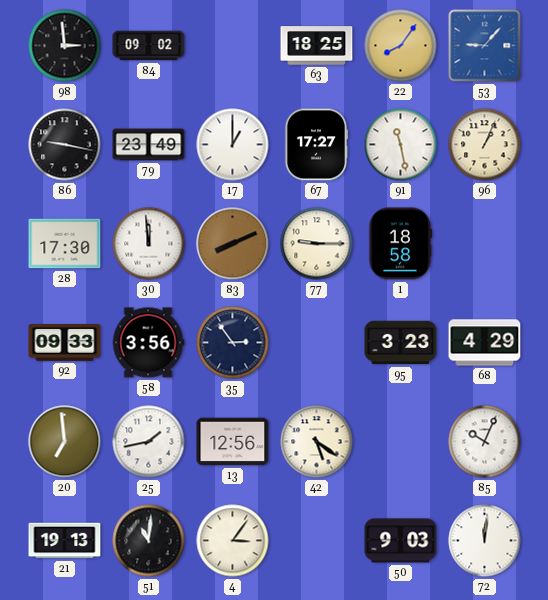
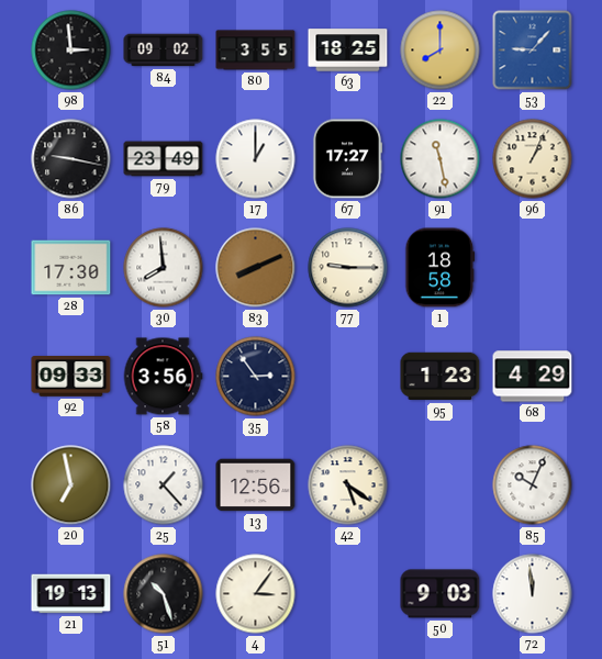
80: none -> 3:55 (256, 51)
22: 8:06 -> 8:00 (441, 51)
30: 11:59 -> 7:59 (164, 268)
95: 3:23 -> 1:23 (441, 377)
20: 6:59 -> 6:58 (71, 485)
25: 1:43 -> 1:23 (164, 485)
51: 11:01 -> 10:27 (164, 594)
72: 12:01 -> 11:59 (533, 594)
